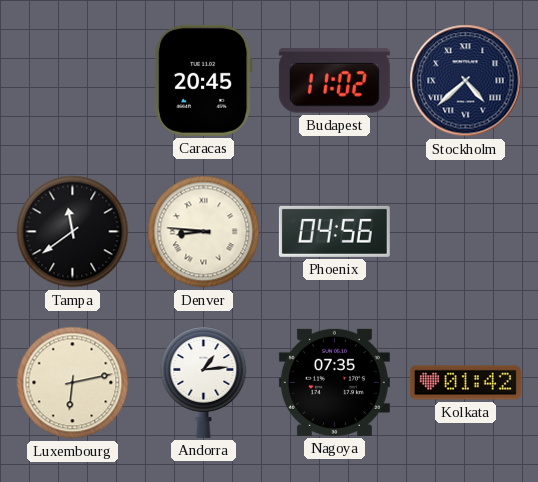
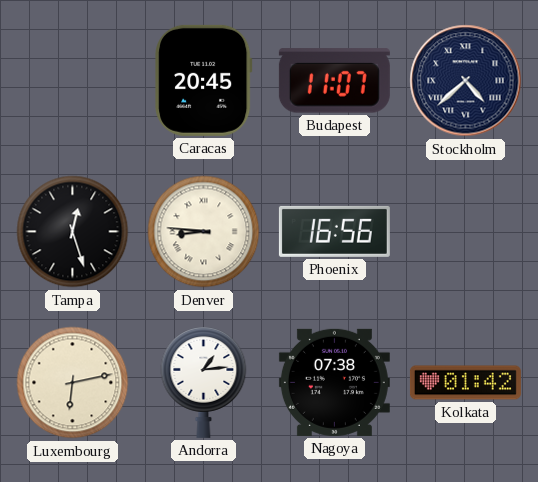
Budapest: 11:02 -> 11:07 (334, 81)
Tampa: 11:39 -> 12:27 (73, 232)
Phoenix: 04:56 -> 16:56 (334, 231)
Nagoya: 07:35 -> 07:38 (334, 382)
